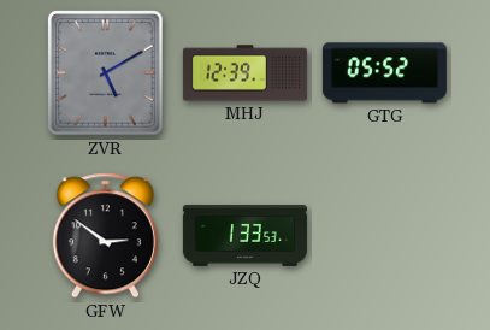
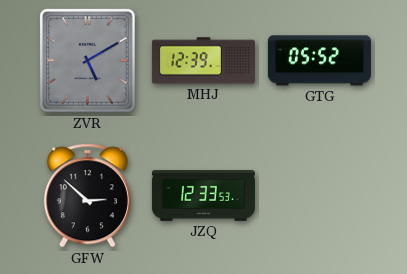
GFW: 2:51 -> 2:52 (87, 196)
JZQ: 1:33 -> 12:33 (203, 196)
